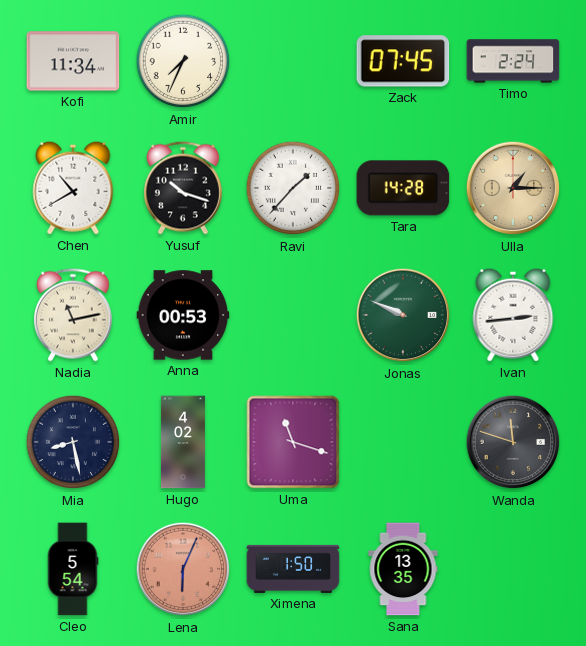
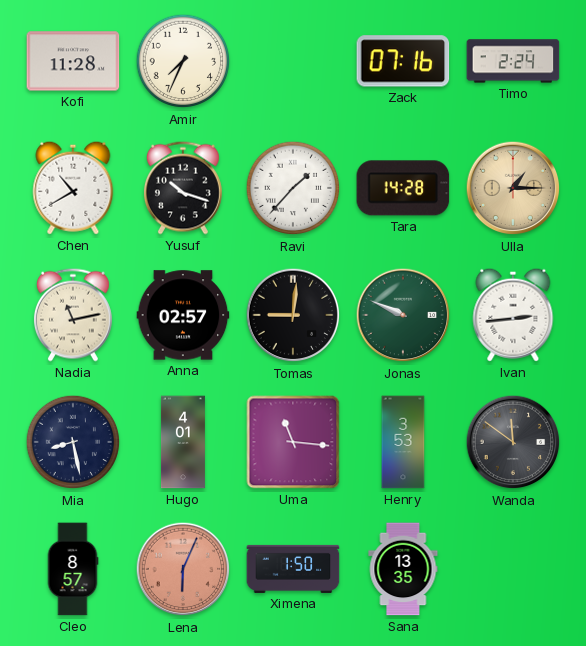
Kofi: 11:34 -> 11:28 (73, 61)
Zack: 07:45 -> 07:16 (403, 61)
Anna: 00:53 -> 02:57 (183, 315)
Tomas: none -> 9:01 (293, 315)
Hugo: 4:02 -> 4:01 (183, 442)
Uma: 11:18 -> 11:16 (293, 442)
Henry: none -> 3:53 (403, 442)
Wanda: 11:48 -> 11:51 (513, 442)
Cleo: 5:54 -> 8:57 (73, 569)
